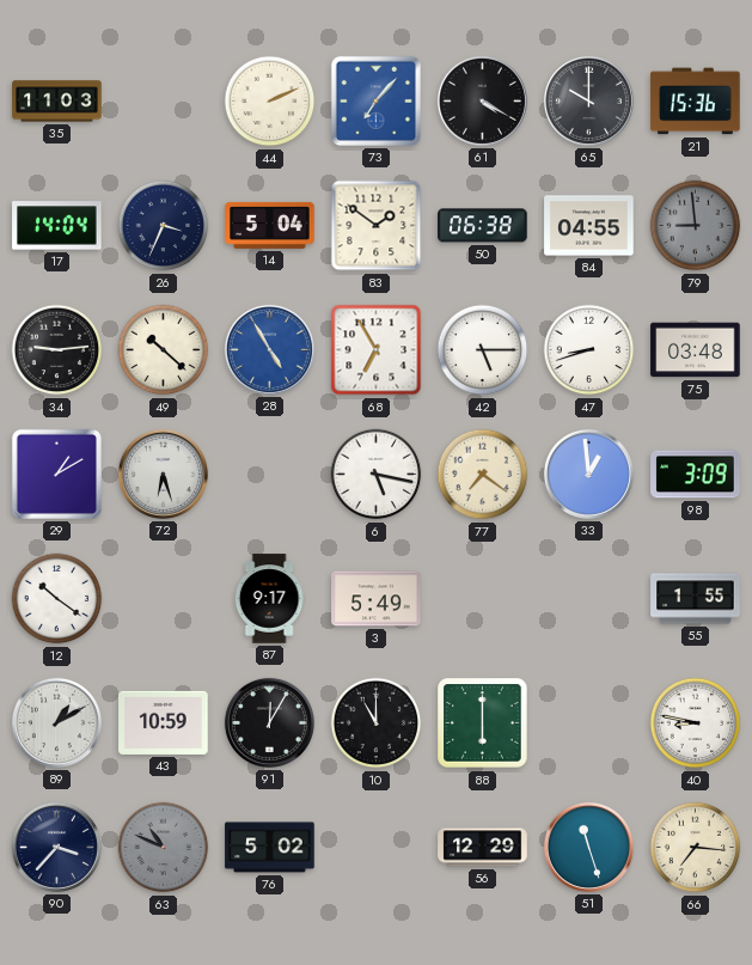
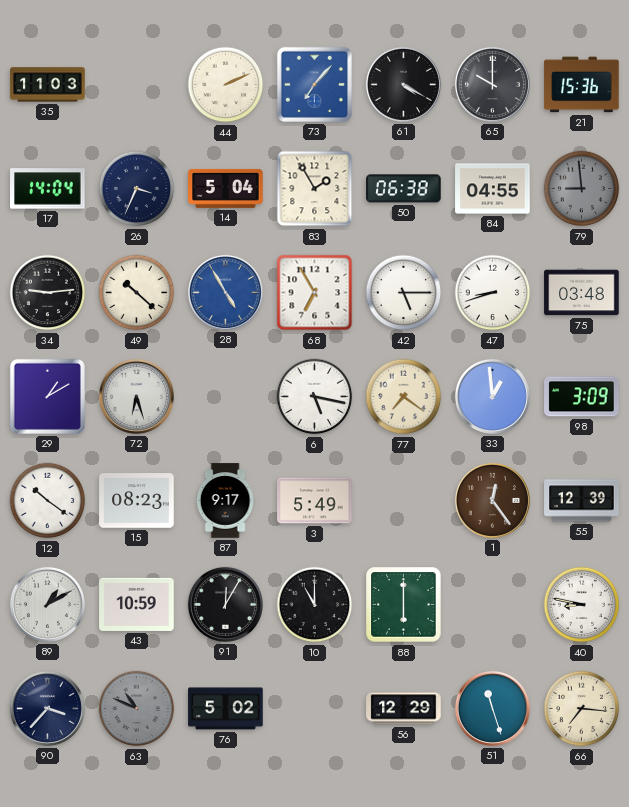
83: 1:51 -> 1:55 (315, 189)
15: none -> 08:23 (137, 501)
1: none -> 12:24 (492, 500)
55: 1:55 -> 12:39 (582, 501)
